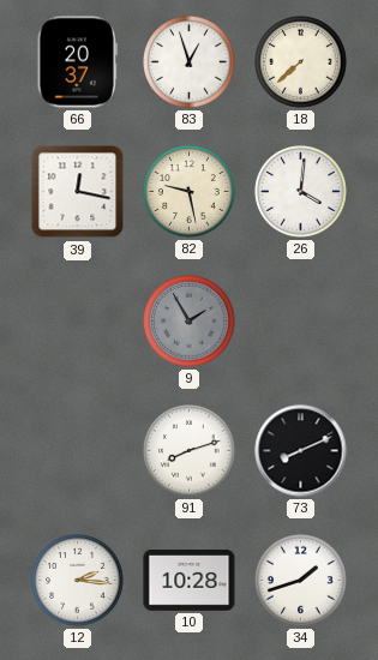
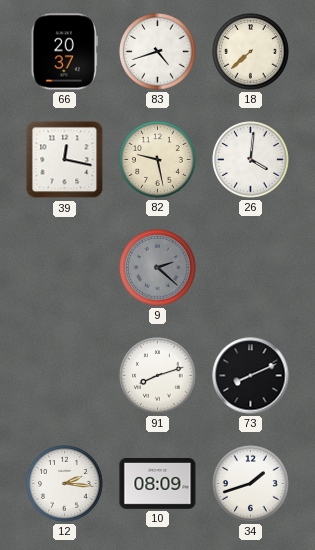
83: 12:57 -> 4:42 (158, 52)
9: 1:55 -> 2:22 (158, 268)
10: 10:28 -> 08:09 (158, 484)
